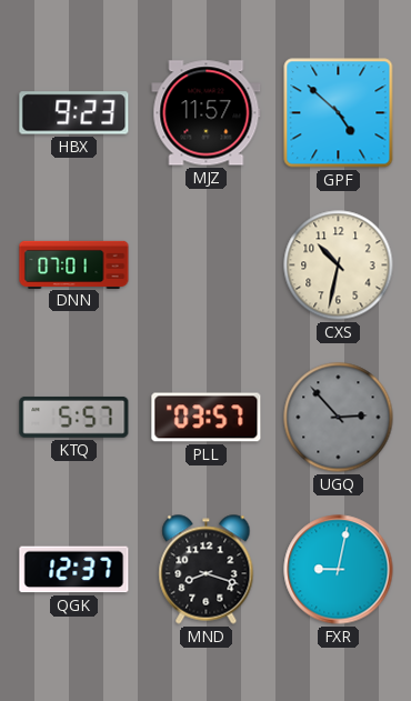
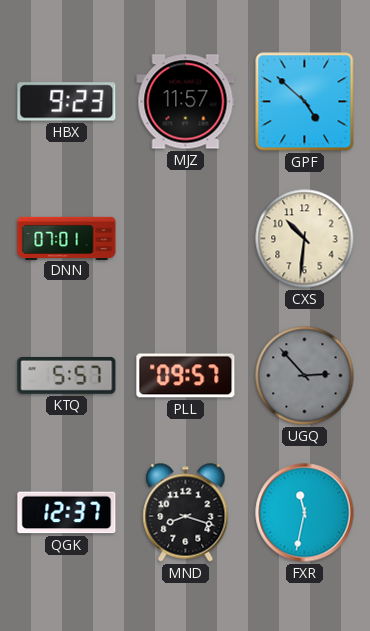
CXS: 10:32 -> 10:31 (305, 239)
PLL: 03:57 -> 09:57 (186, 376)
FXR: 9:02 -> 11:32 (305, 513)
